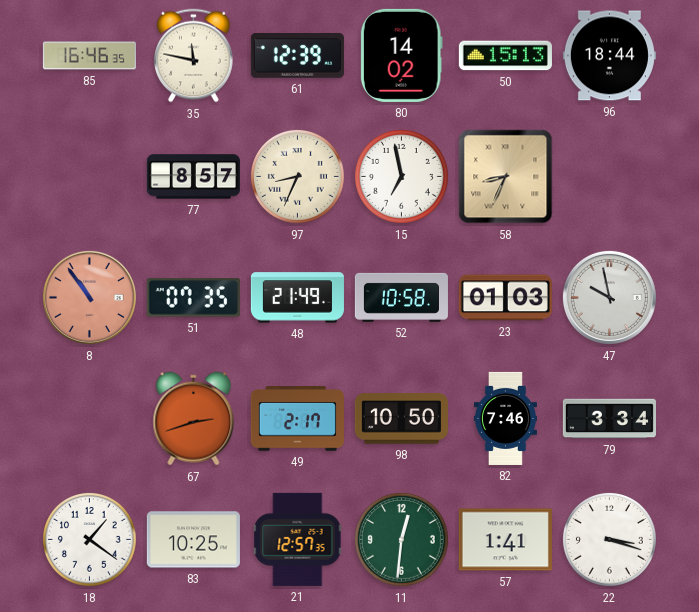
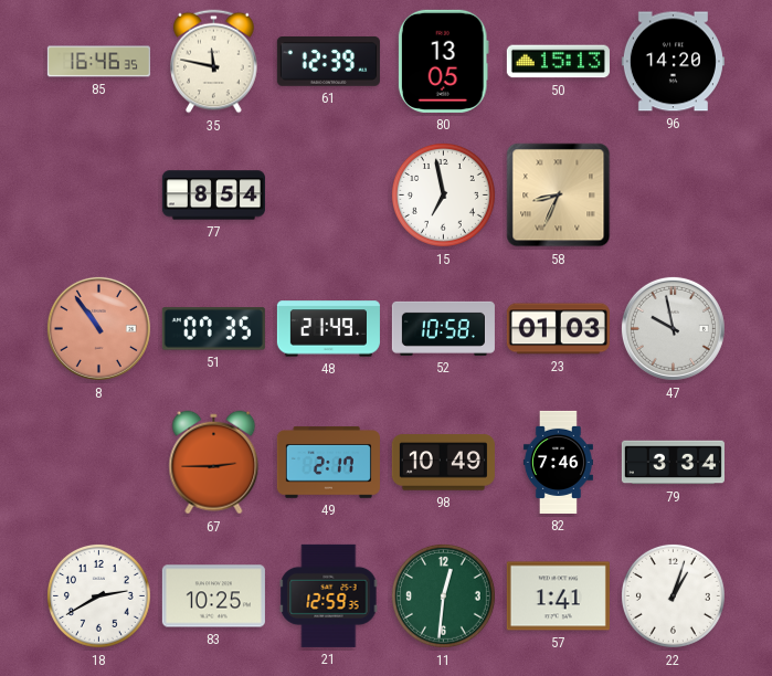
80: 14:02 -> 13:05 (443, 61)
96: 18:44 -> 14:20 (673, 62)
77: 8:57 -> 8:54 (213, 196)
97: 8:34 -> none (297, 176)
67: 2:42 -> 2:45 (214, 463)
98: 10:50 -> 10:49 (443, 463)
18: 1:21 -> 2:40 (98, 595)
21: 12:57 -> 12:59 (329, 595)
22: 3:18 -> 1:03 (673, 595)
